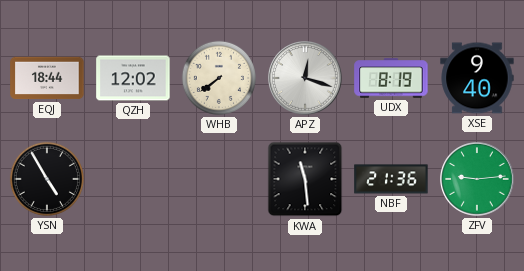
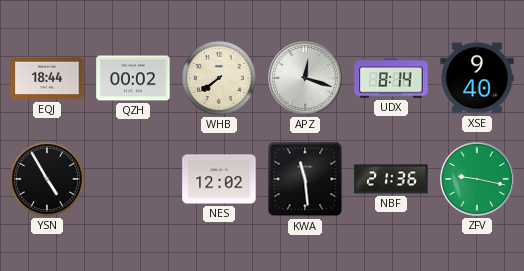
QZH: 12:02 -> 00:02 (133, 78)
UDX: 8:19 -> 8:14 (391, 78)
NES: none -> 12:02 (219, 179)
ZFV: 9:14 -> 9:17 (477, 179)
